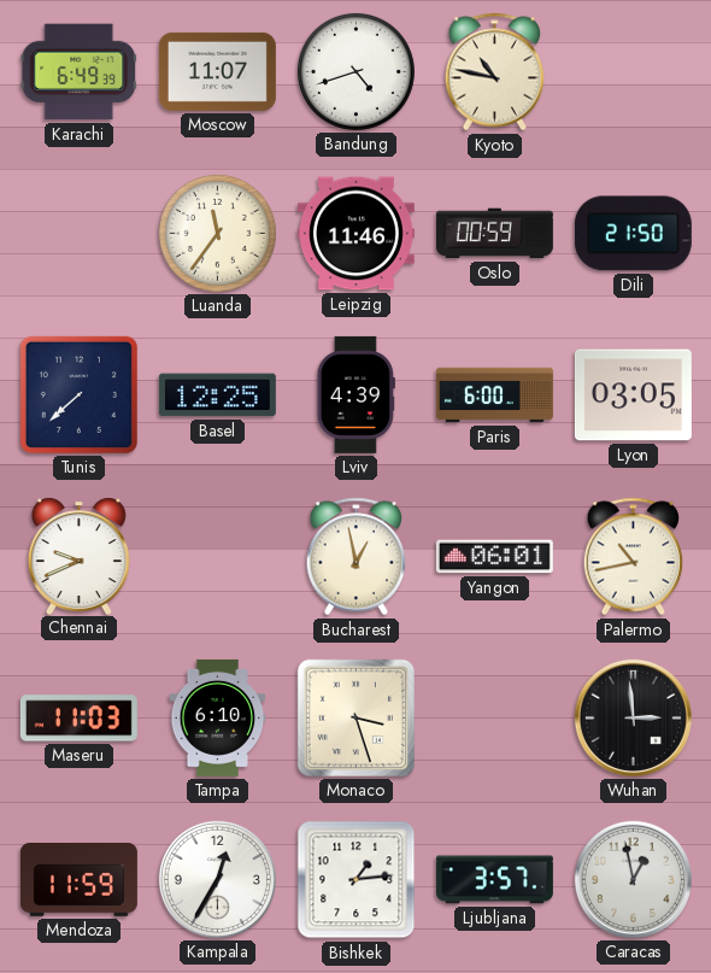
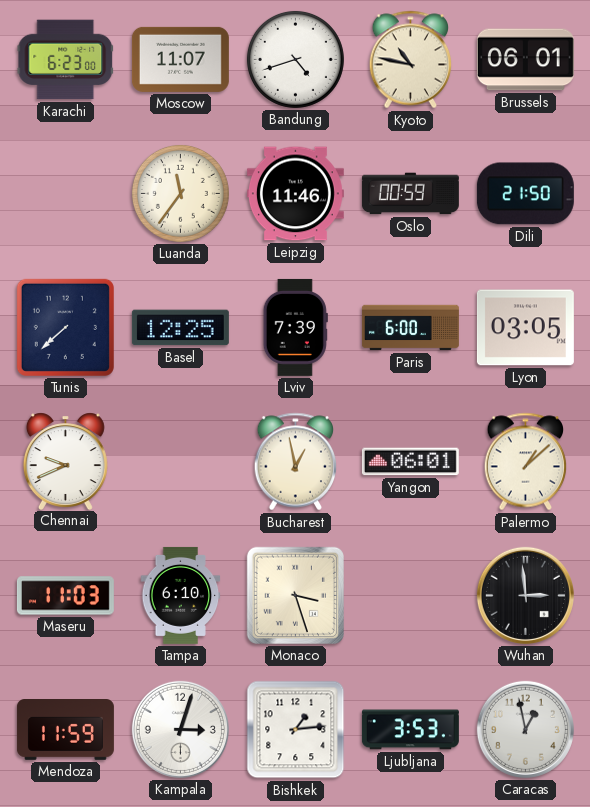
Karachi: 6:49 -> 6:23 (66, 60)
Brussels: none -> 06:01 (525, 60)
Lviv: 4:39 -> 7:39 (295, 327)
Palermo: 10:43 -> 1:08 (526, 462)
Kampala: 12:35 -> 3:03 (180, 729)
Ljubljana: 3:57 -> 3:53 (410, 730)
